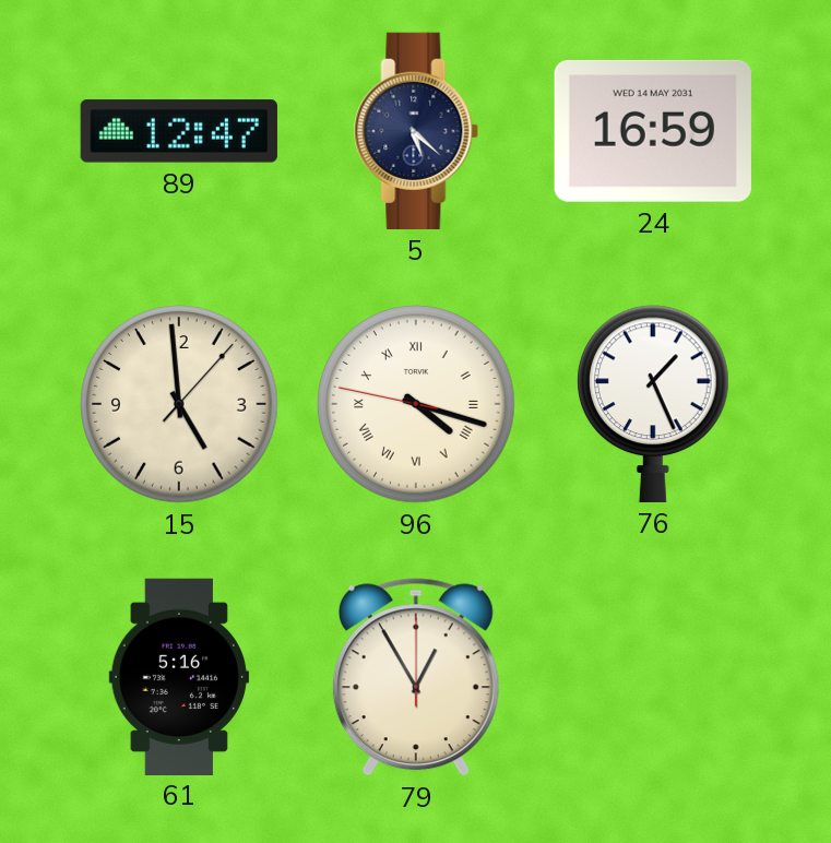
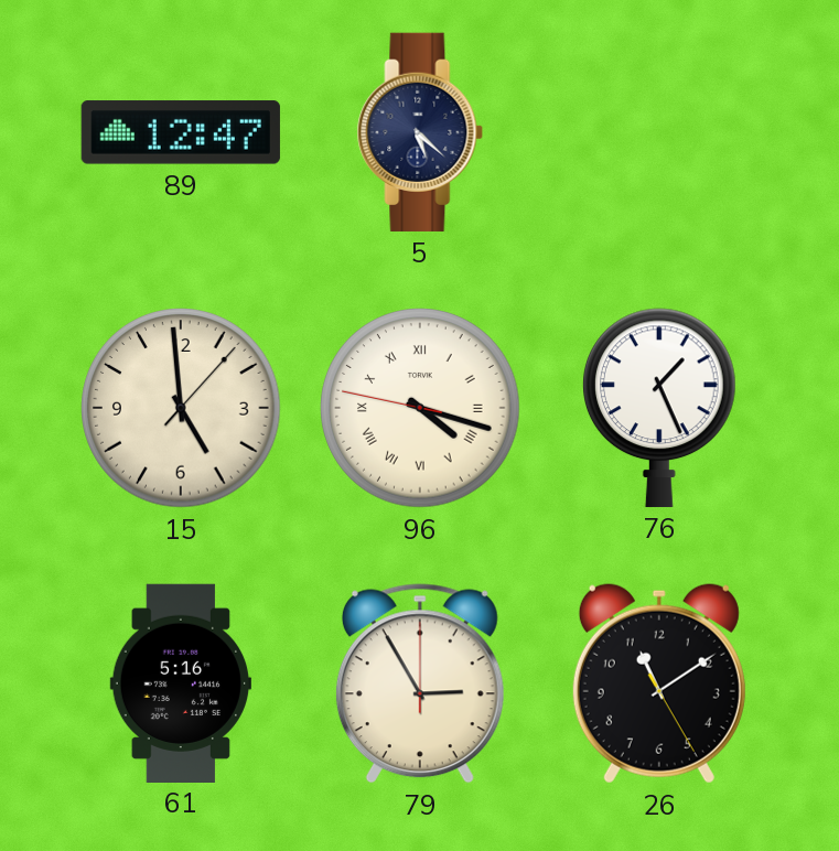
24: 16:59 -> none (653, 131)
79: 12:55 -> 2:55 (420, 683)
26: none -> 11:09 (659, 683)
